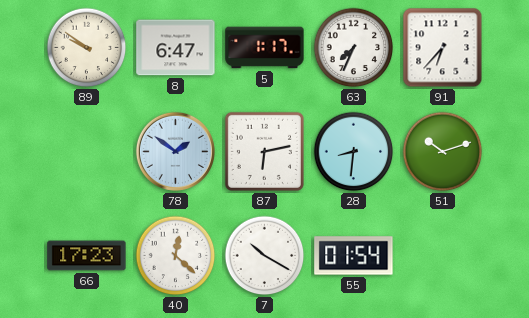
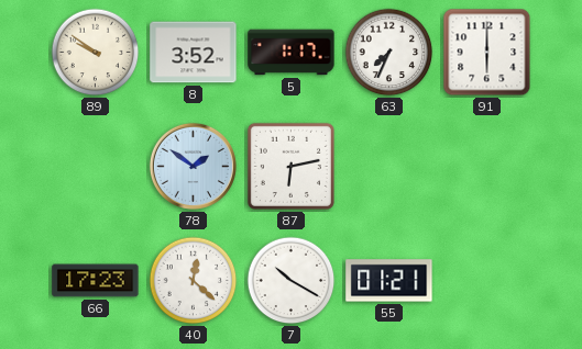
8: 6:47 -> 3:52 (194, 53)
91: 6:37 -> 6:00 (487, 53)
28: 8:31 -> none (354, 152)
51: 10:12 -> none (443, 152)
55: 01:54 -> 01:21 (389, 281)
